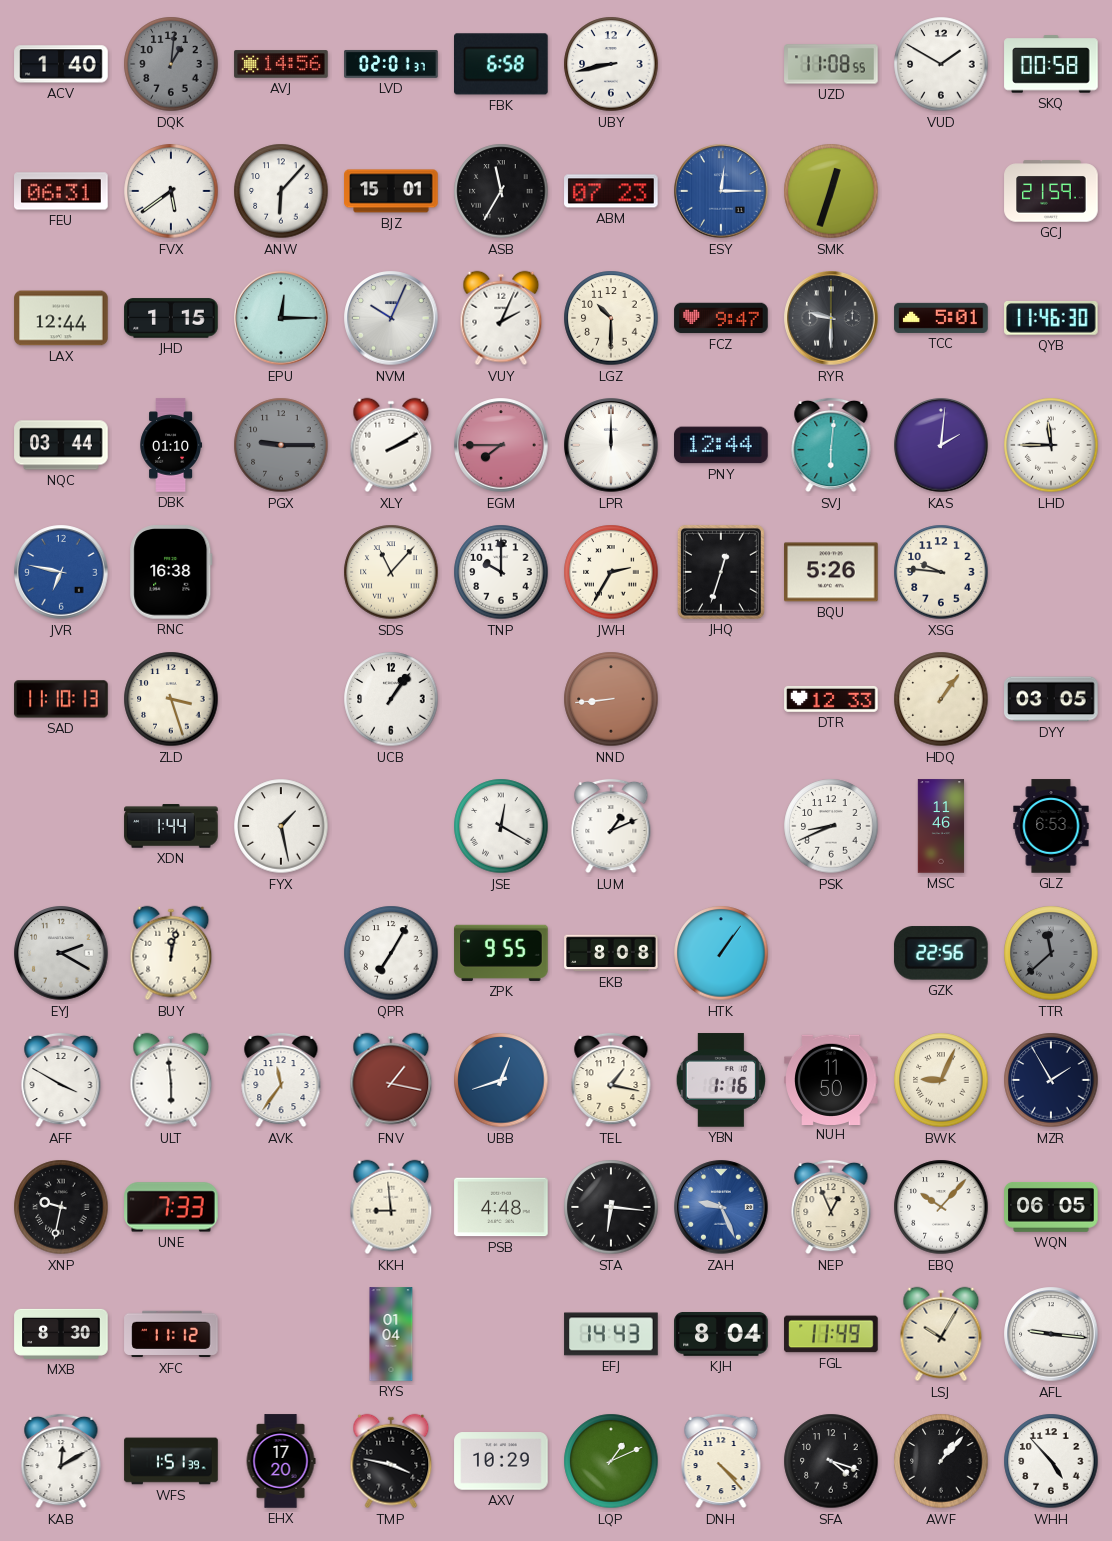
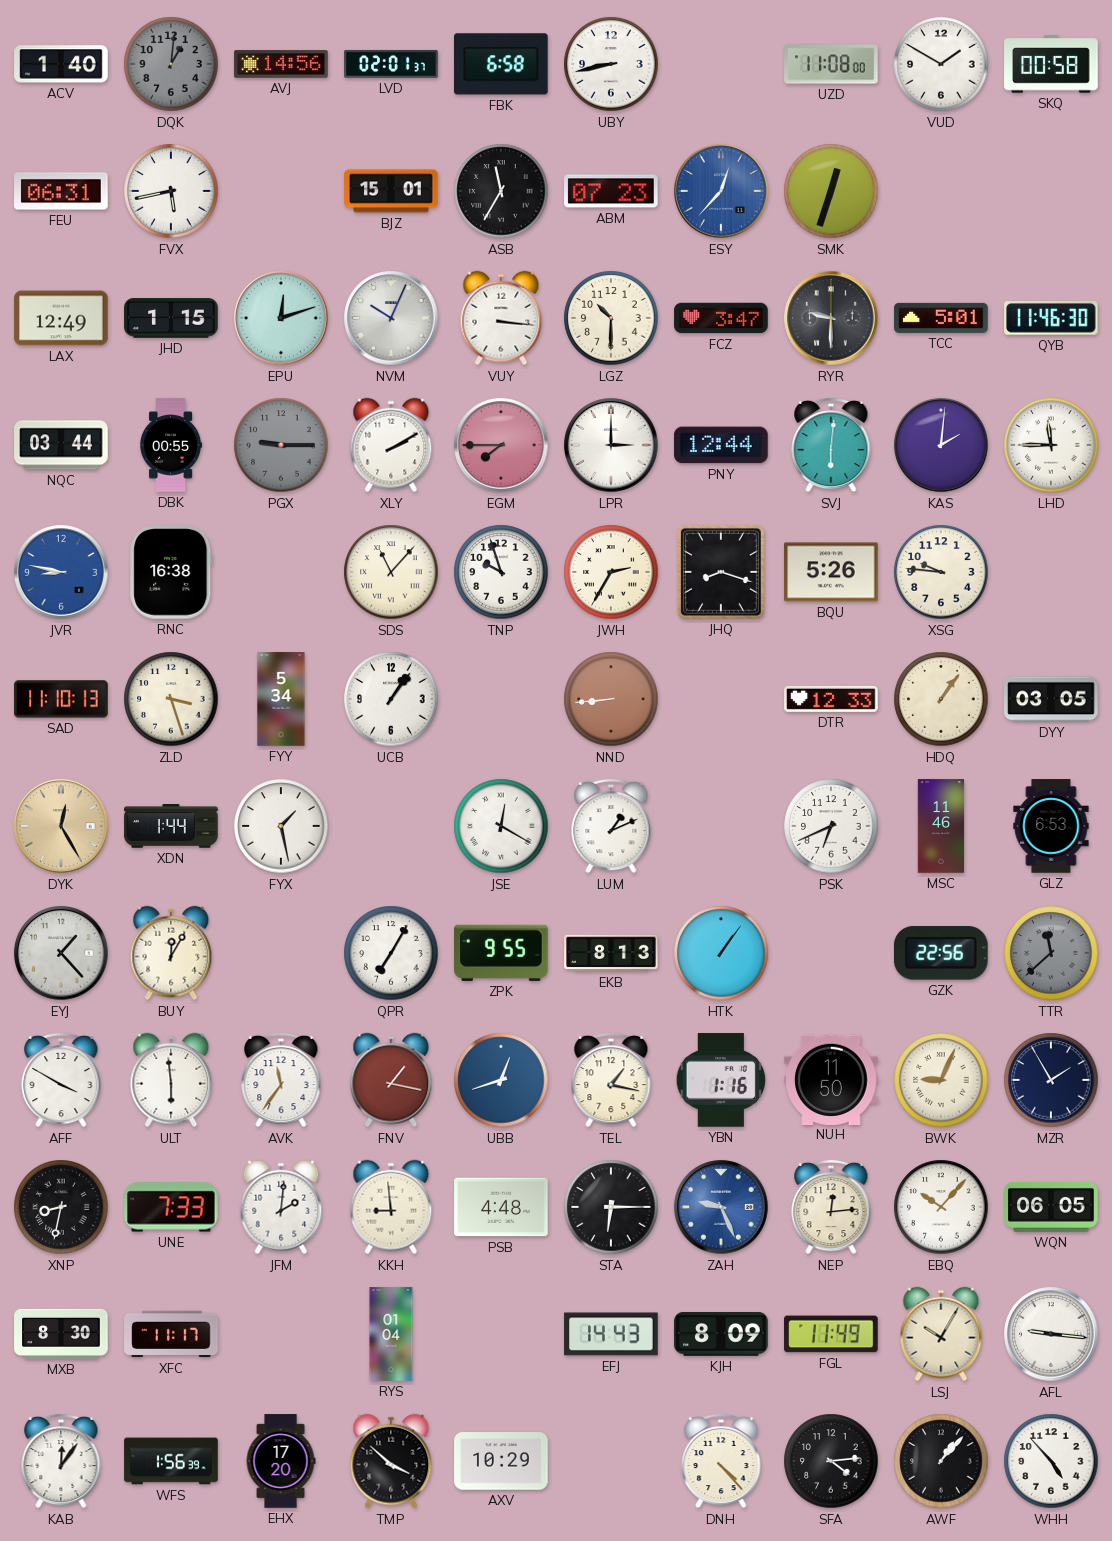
UZD: 11:08:55 -> 11:08:00 (831, 64)
FVX: 5:39 -> 5:43 (171, 191)
ANW: 6:07 -> none (281, 191)
ESY: 12:15 -> 12:37 (721, 191)
GCJ: 21:59 -> none (1051, 191)
LAX: 12:44 -> 12:49 (61, 318)
EPU: 12:15 -> 12:12 (281, 318)
VUY: 2:04 -> 3:16 (501, 318)
FCZ: 9:47 -> 3:47 (721, 318)
DBK: 01:10 -> 00:55 (171, 445)
LPR: 12:00 -> 3:00 (611, 445)
JVR: 6:47 -> 8:47 (61, 572)
TNP: 10:00 -> 9:57 (501, 572)
JHQ: 12:33 -> 8:18 (721, 572)
FYY: none -> 5:34 (281, 699)
DYK: none -> 12:25 (61, 826)
PSK: 8:41 -> 6:41 (831, 826)
EYJ: 2:20 -> 1:23 (61, 953)
BUY: 12:02 -> 12:05 (171, 953)
EKB: 8:08 -> 8:13 (611, 953)
XNP: 9:32 -> 8:32 (61, 1207)
JFM: none -> 2:01 (281, 1207)
STA: 6:16 -> 6:15 (611, 1207)
NEP: 12:56 -> 12:14 (831, 1207)
XFC: 11:12 -> 11:17 (171, 1334)
KJH: 8:04 -> 8:09 (721, 1335)
KAB: 12:10 -> 12:06 (61, 1461)
WFS: 1:51 -> 1:56 (171, 1461)
TMP: 3:47 -> 3:52 (391, 1461)
LQP: 1:11 -> none (611, 1461)
SFA: 4:18 -> 4:14 (831, 1461)
